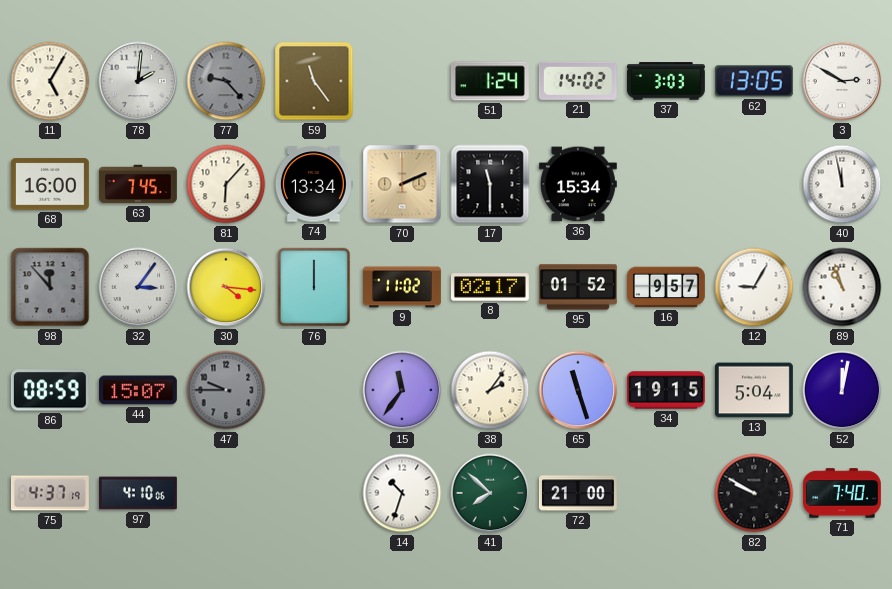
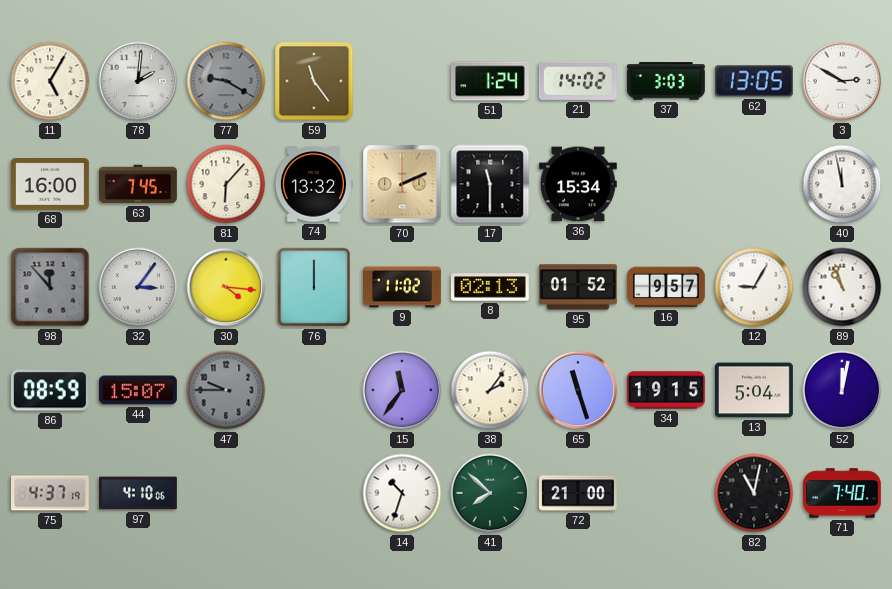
77: 9:23 -> 9:20 (226, 81)
74: 13:34 -> 13:32 (314, 184)
8: 02:17 -> 02:13 (490, 287)
82: 9:50 -> 11:02 (754, 493)
